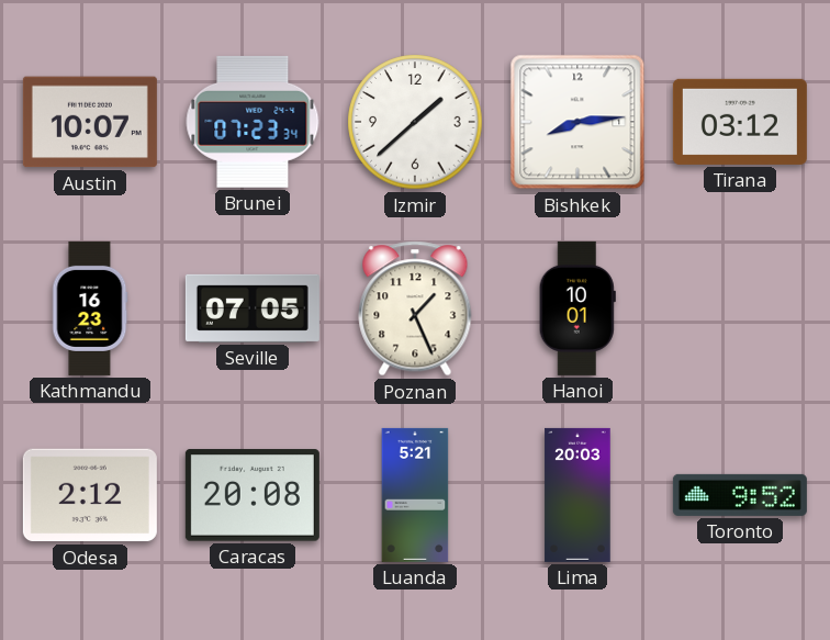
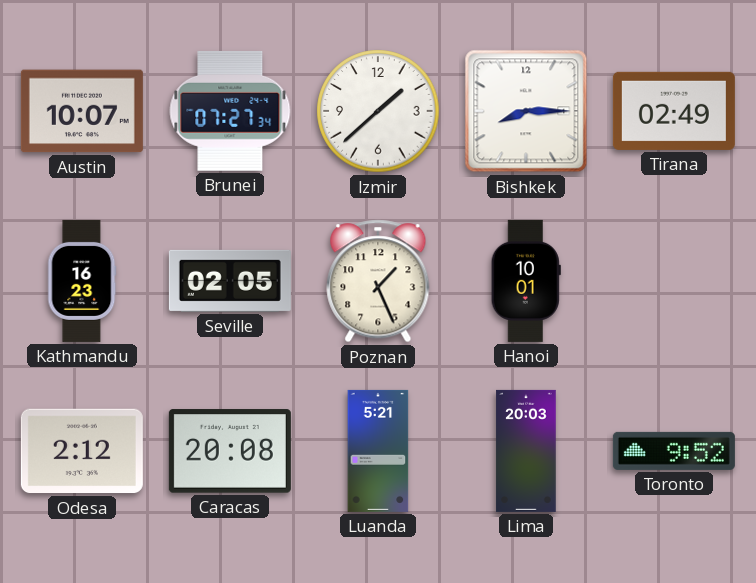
Brunei: 07:23 -> 07:27 (230, 111)
Bishkek: 8:14 -> 8:15 (526, 111)
Tirana: 03:12 -> 02:49 (674, 111)
Seville: 07:05 -> 02:05 (230, 281)
